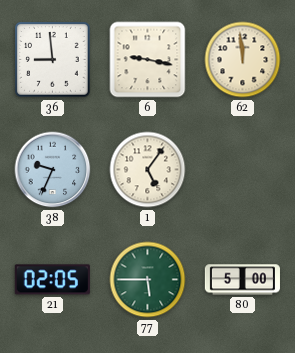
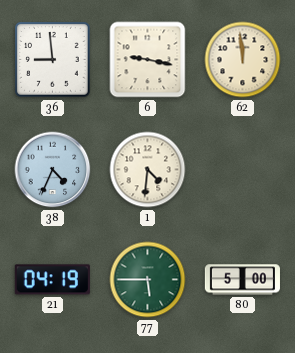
38: 9:34 -> 4:34 (53, 170)
1: 5:06 -> 4:31 (148, 170)
21: 02:05 -> 04:19 (52, 280)
